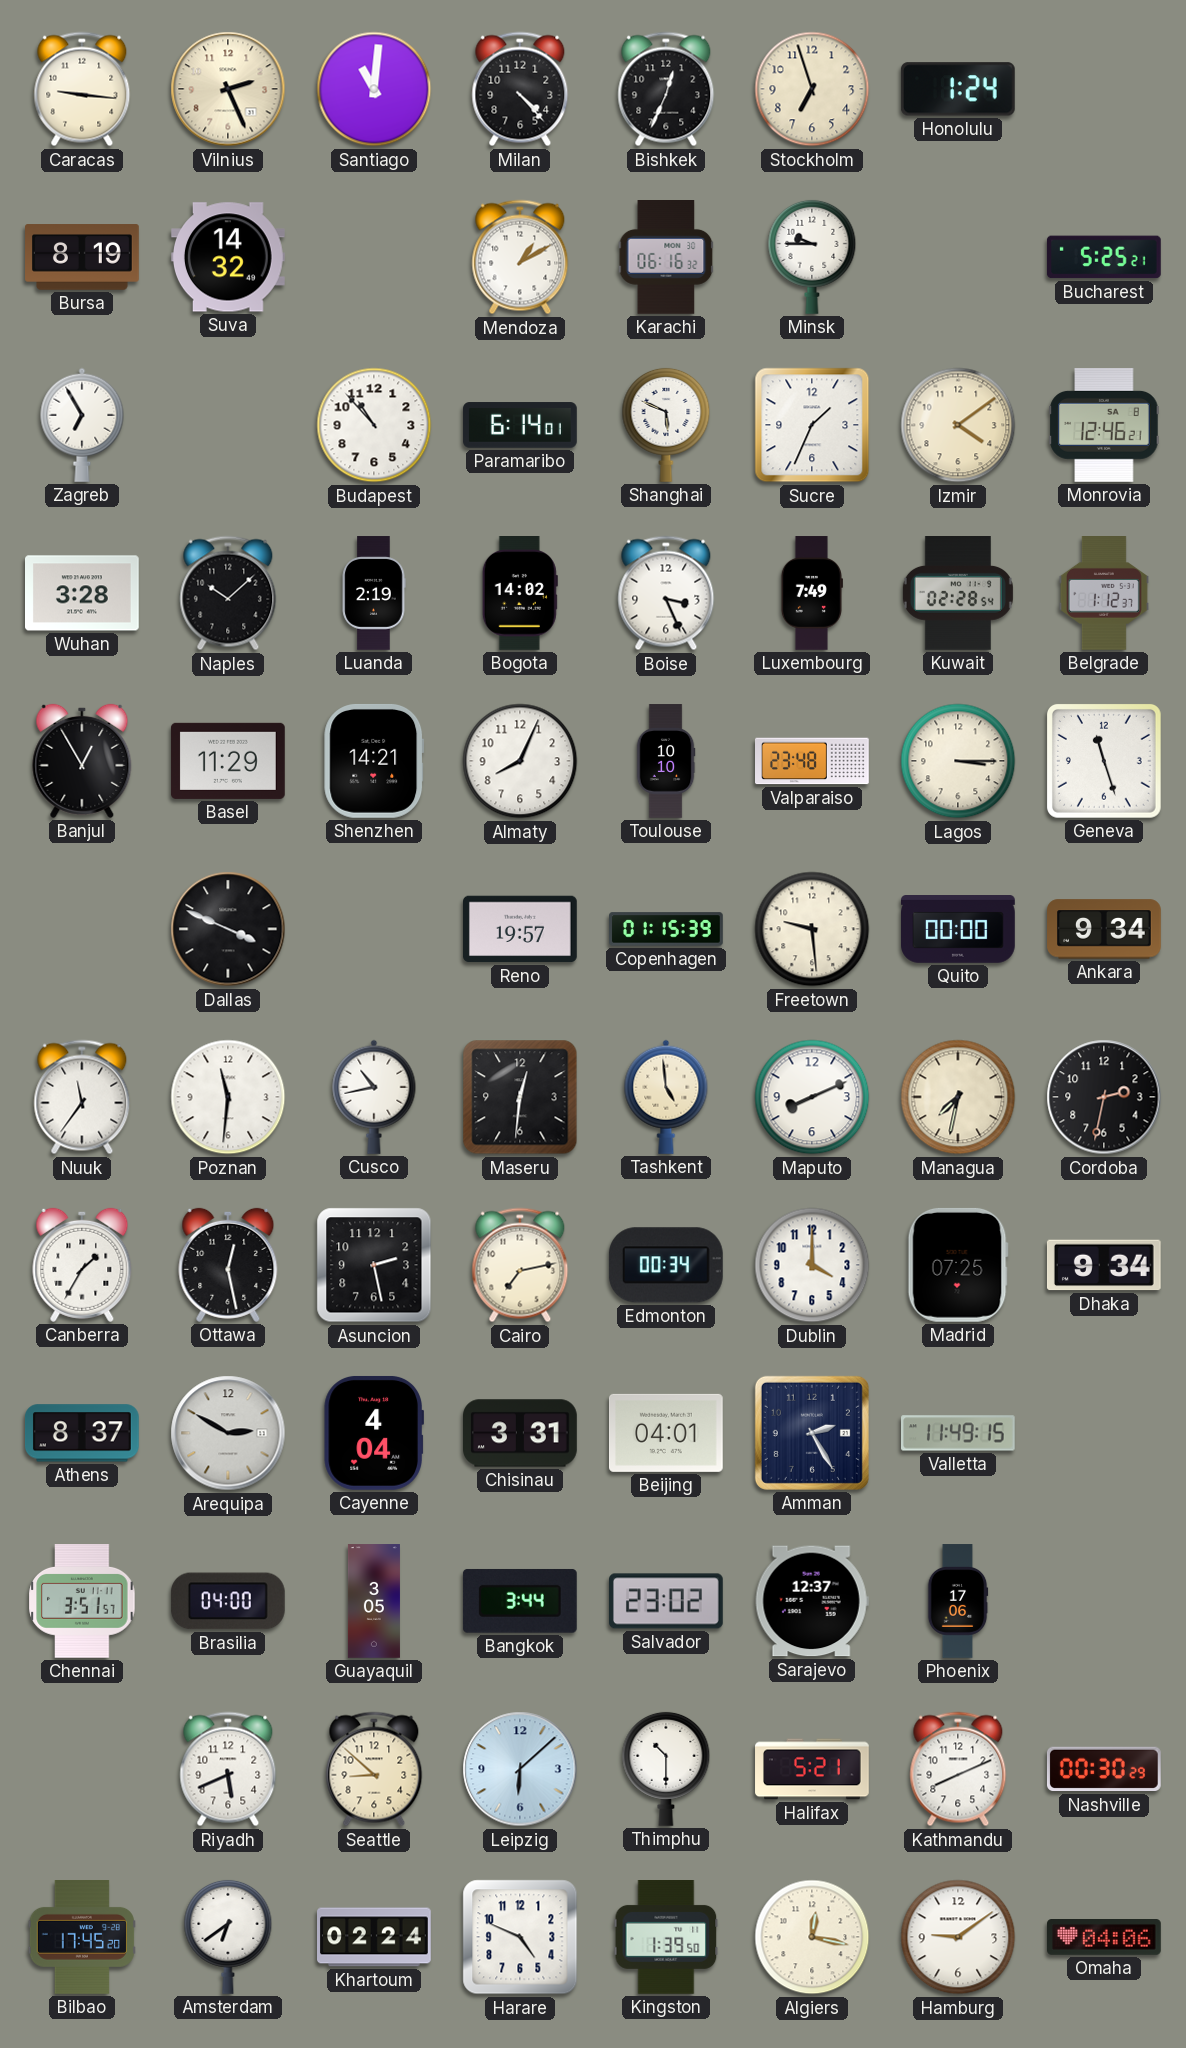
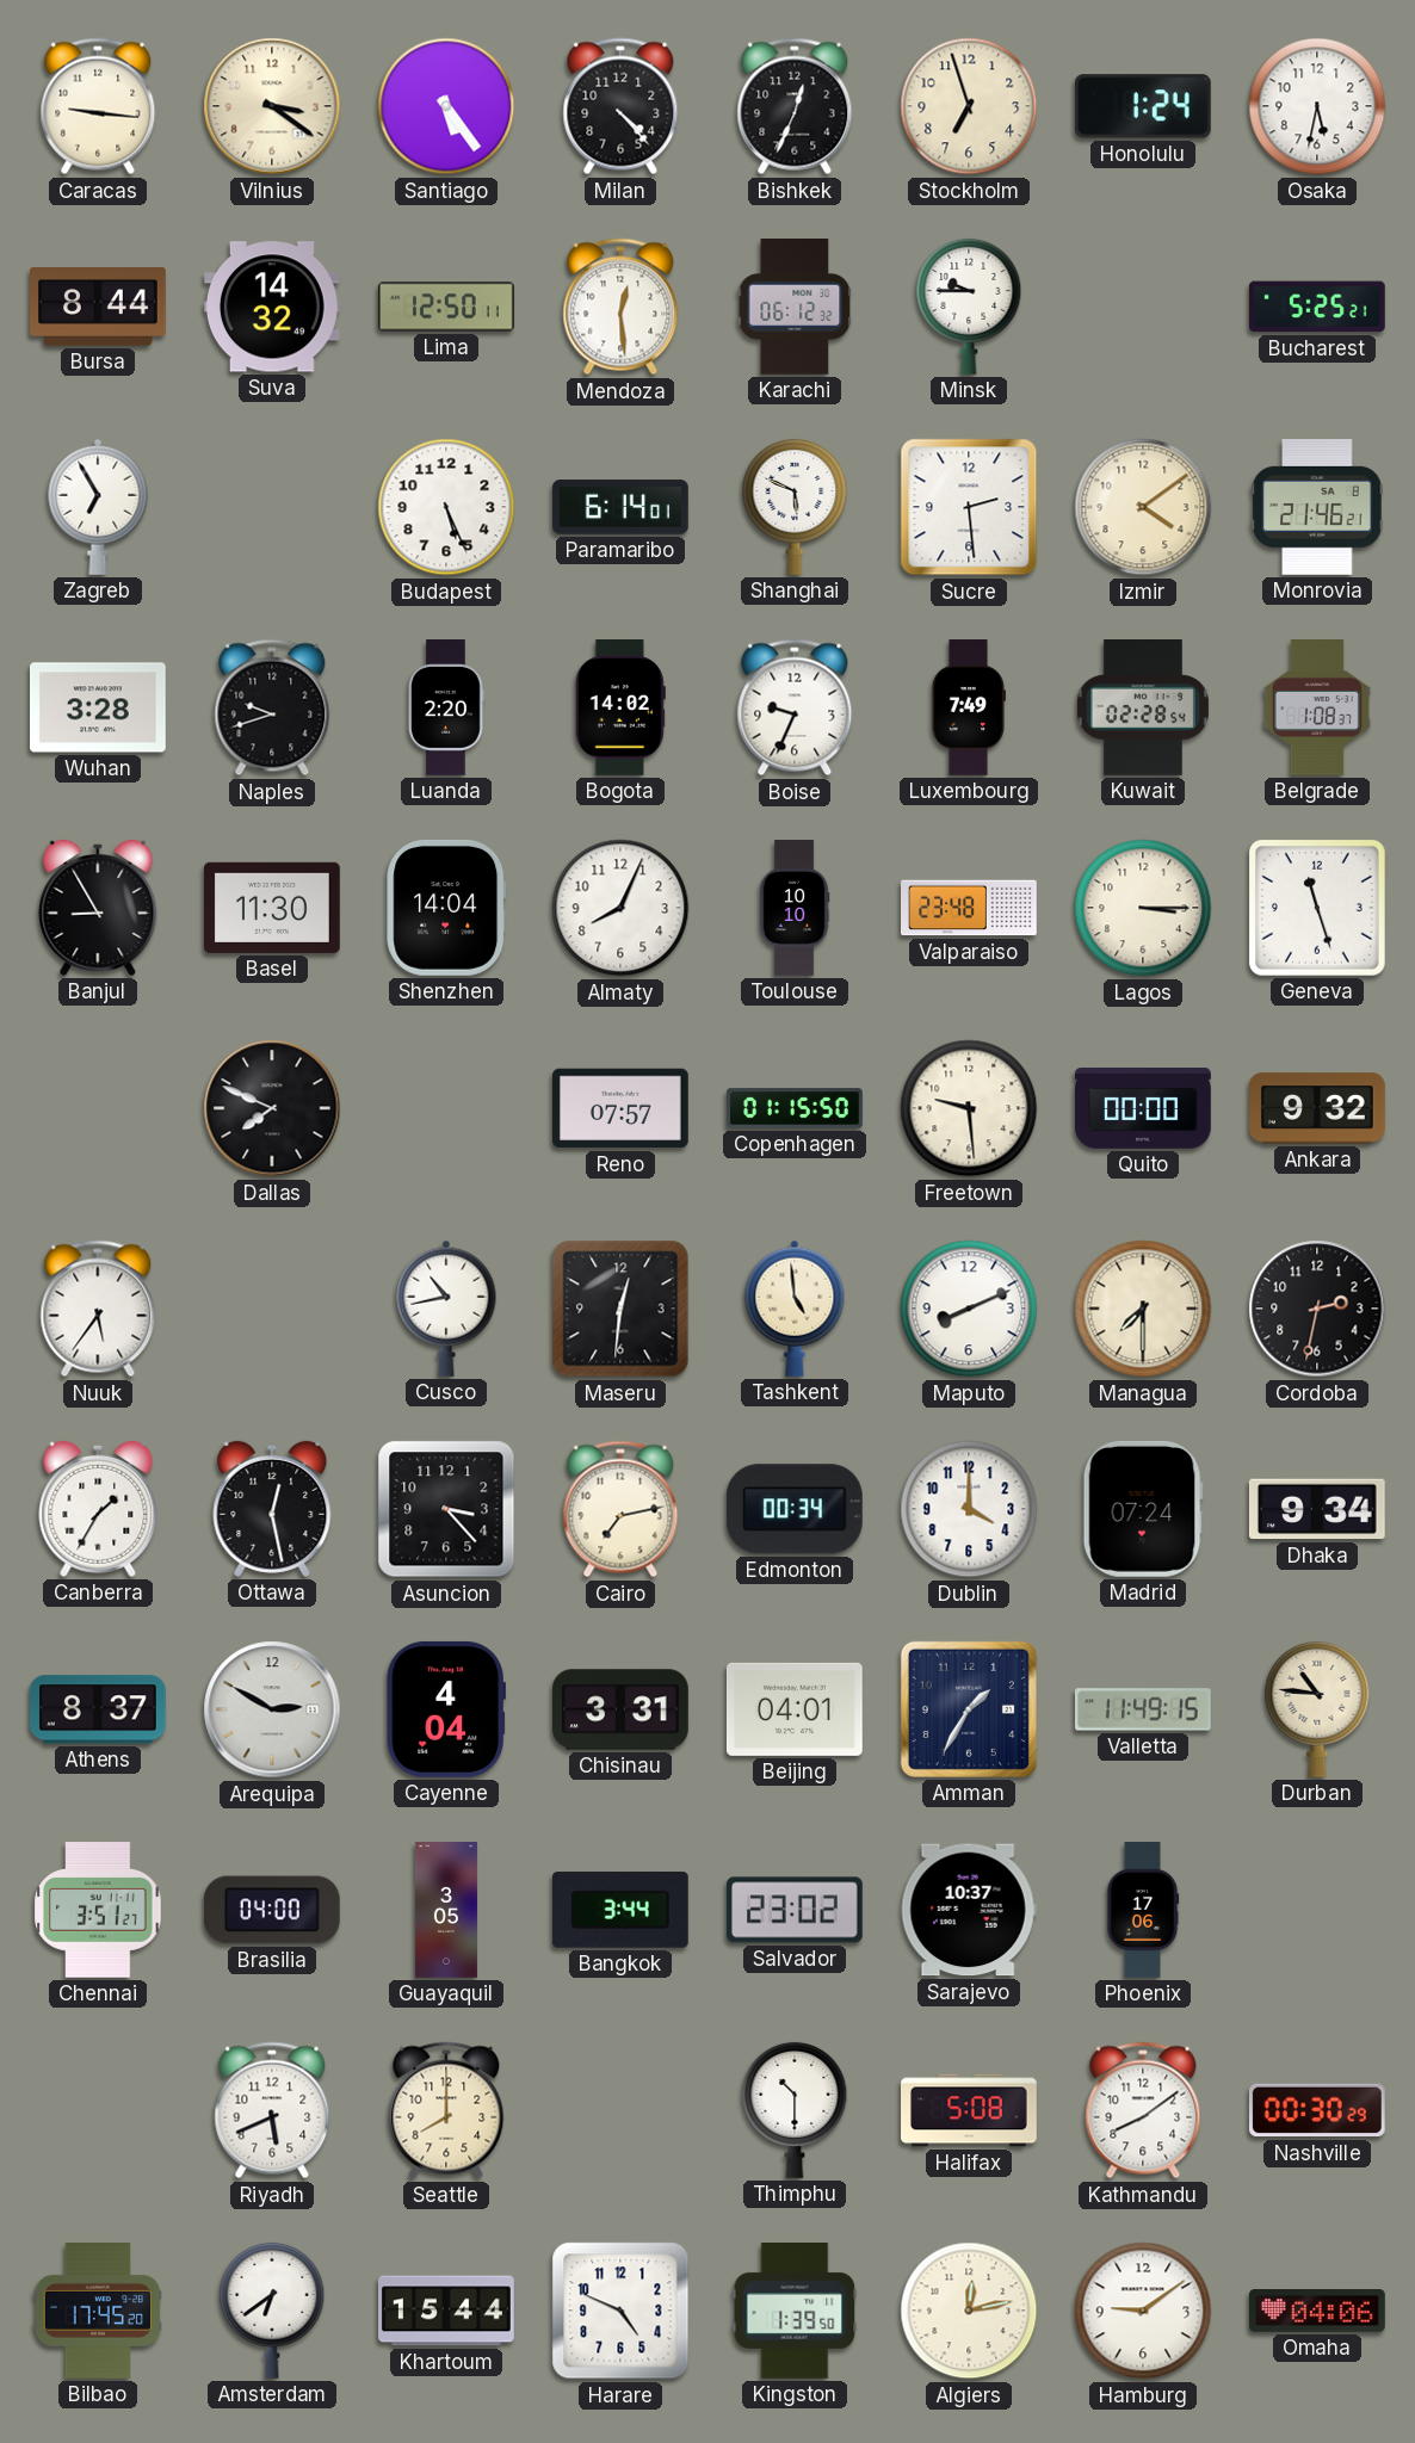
Vilnius: 2:26 -> 3:21 (272, 106)
Santiago: 11:01 -> 5:24 (446, 106)
Osaka: none -> 5:32 (1317, 106)
Bursa: 8:19 -> 8:44 (99, 307)
Lima: none -> 12:50 (447, 307)
Mendoza: 1:10 -> 12:29 (620, 307)
Karachi: 06:16 -> 06:12 (795, 308)
Budapest: 10:53 -> 5:26 (446, 507)
Sucre: 1:34 -> 2:29 (969, 507)
Monrovia: 12:46 -> 21:46 (1317, 508)
Naples: 10:08 -> 9:42 (272, 707)
Luanda: 2:19 -> 2:20 (446, 707)
Boise: 3:26 -> 9:34 (795, 707)
Belgrade: 1:12 -> 1:08 (1317, 709)
Banjul: 12:55 -> 8:55 (98, 908)
Basel: 11:29 -> 11:30 (272, 908)
Shenzhen: 14:21 -> 14:04 (446, 908)
Dallas: 3:49 -> 7:49 (272, 1108)
Reno: 19:57 -> 07:57 (622, 1108)
Copenhagen: 01:15:39 -> 01:15:50 (795, 1108)
Ankara: 9:34 -> 9:32 (1317, 1108)
Nuuk: 11:36 -> 5:36 (98, 1309)
Poznan: 11:31 -> none (228, 1097)
Managua: 7:32 -> 7:30 (1143, 1309)
Asuncion: 2:28 -> 3:23 (446, 1509)
Madrid: 07:25 -> 07:24 (1143, 1509)
Amman: 2:25 -> 1:35 (969, 1709)
Durban: none -> 10:46 (1317, 1709)
Chennai: 3:51:57 -> 3:51:27 (98, 1911)
Sarajevo: 12:37 -> 10:37 (969, 1910)
Seattle: 8:52 -> 8:00 (446, 2110)
Leipzig: 6:08 -> none (520, 1769)
Halifax: 5:21 -> 5:08 (969, 2110)
Kathmandu: 8:11 -> 8:09 (1143, 2110)
Khartoum: 02:24 -> 15:44 (447, 2311)
Algiers: 12:17 -> 12:13 (969, 2311)
